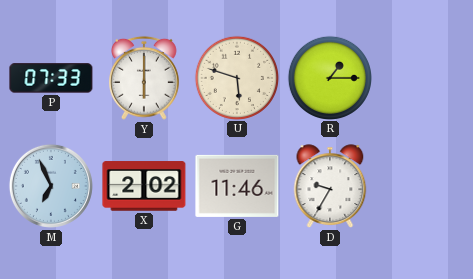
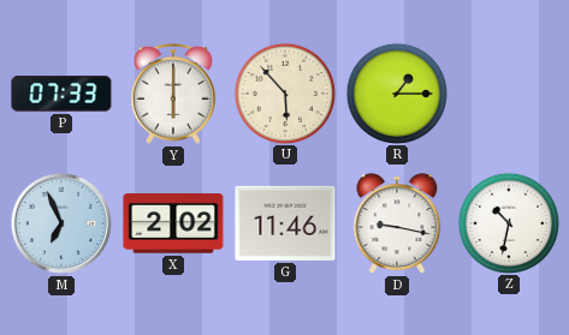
U: 5:48 -> 5:53 (284, 92)
D: 9:35 -> 9:17 (397, 223)
Z: none -> 10:32 (508, 222)
